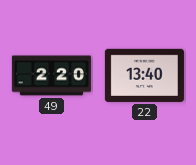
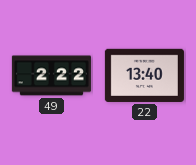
49: 2:20 -> 2:22 (51, 76)
